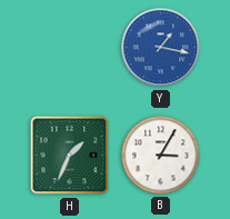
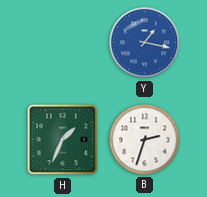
B: 3:05 -> 2:33 (145, 140)
